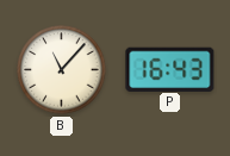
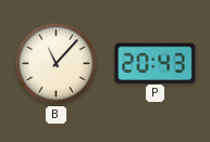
P: 16:43 -> 20:43 (156, 63)
